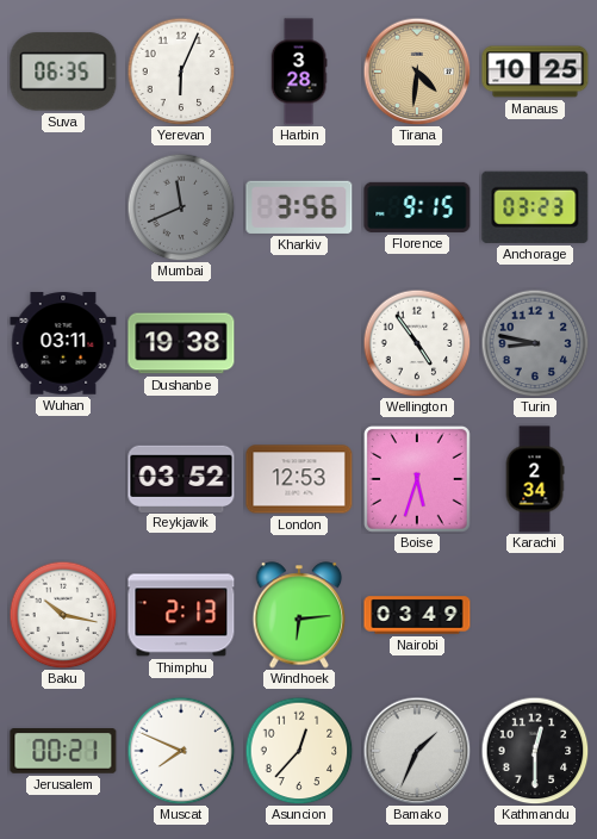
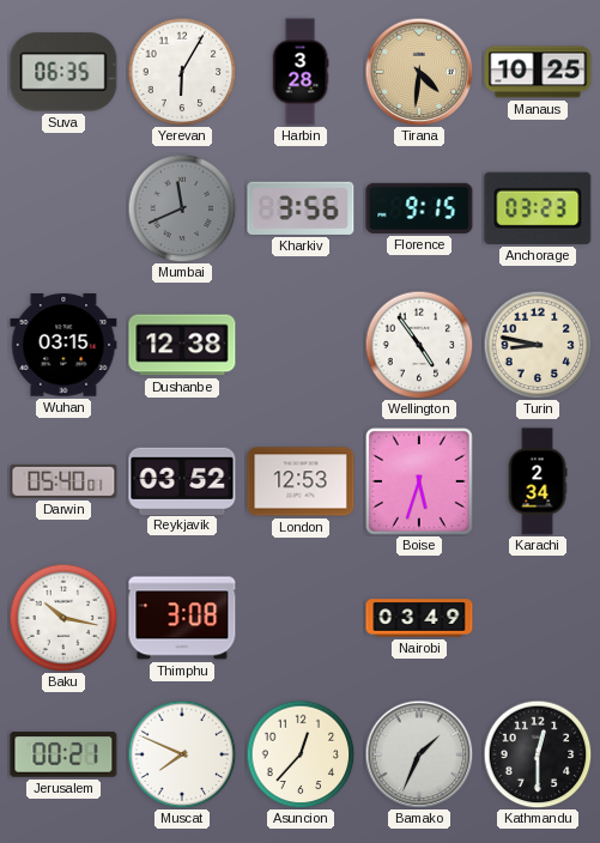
Yerevan: 6:04 -> 6:05 (182, 72)
Wuhan: 03:11 -> 03:15 (63, 345)
Dushanbe: 19:38 -> 12:38 (182, 345)
Turin dial: grey -> cream (538, 345)
Darwin: none -> 05:40 (63, 481)
Thimphu: 2:13 -> 3:08 (182, 618)
Windhoek: 6:14 -> none (299, 615)
